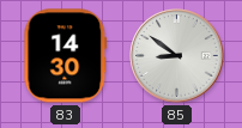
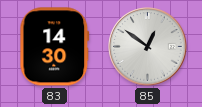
85: 8:51 -> 12:51 (148, 47)
